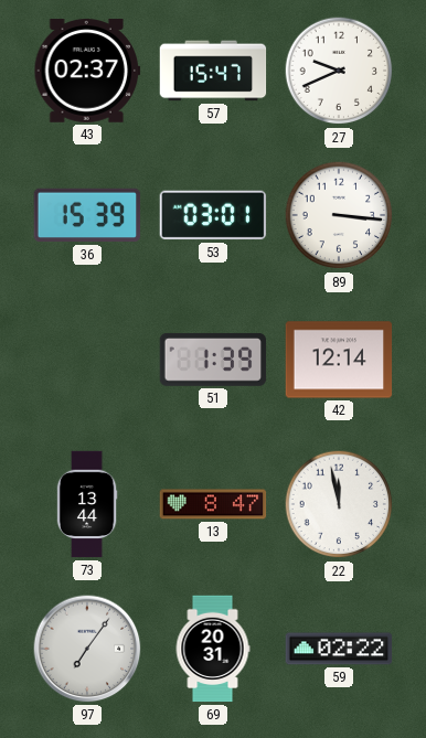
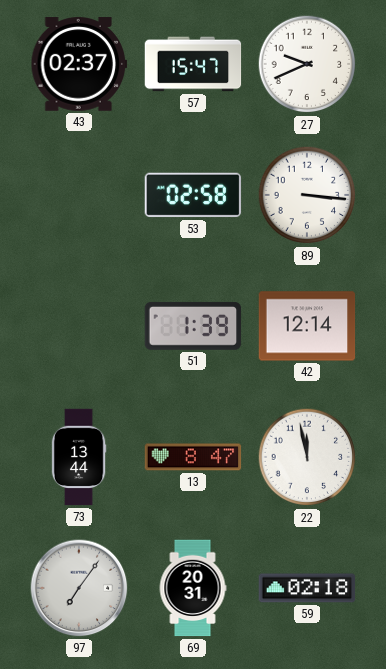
36: 15:39 -> none (87, 215)
53: 03:01 -> 02:58 (193, 195)
59: 02:22 -> 02:18 (307, 588)
